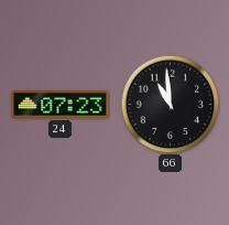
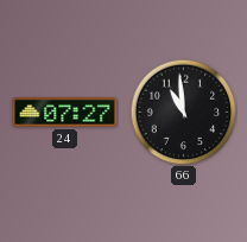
24: 07:23 -> 07:27 (65, 113)
